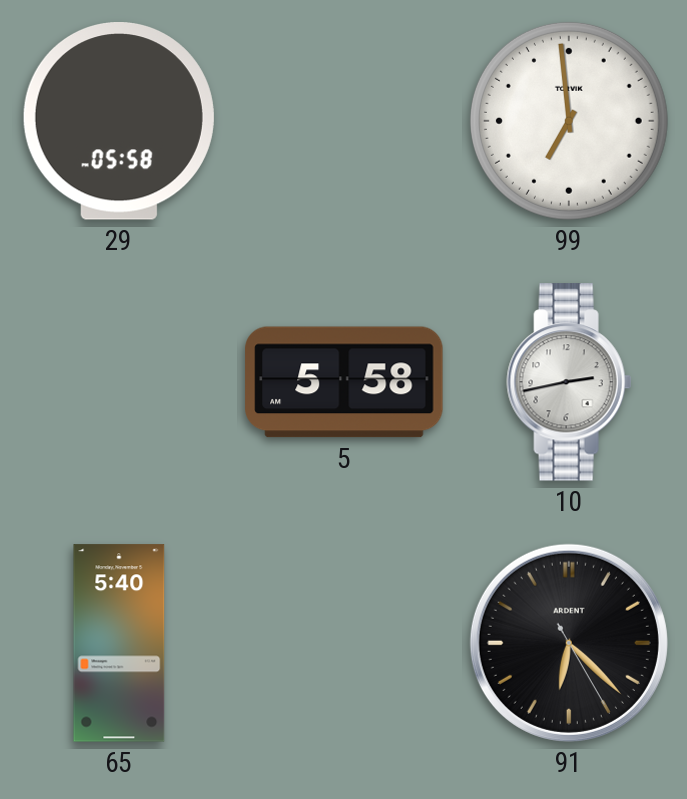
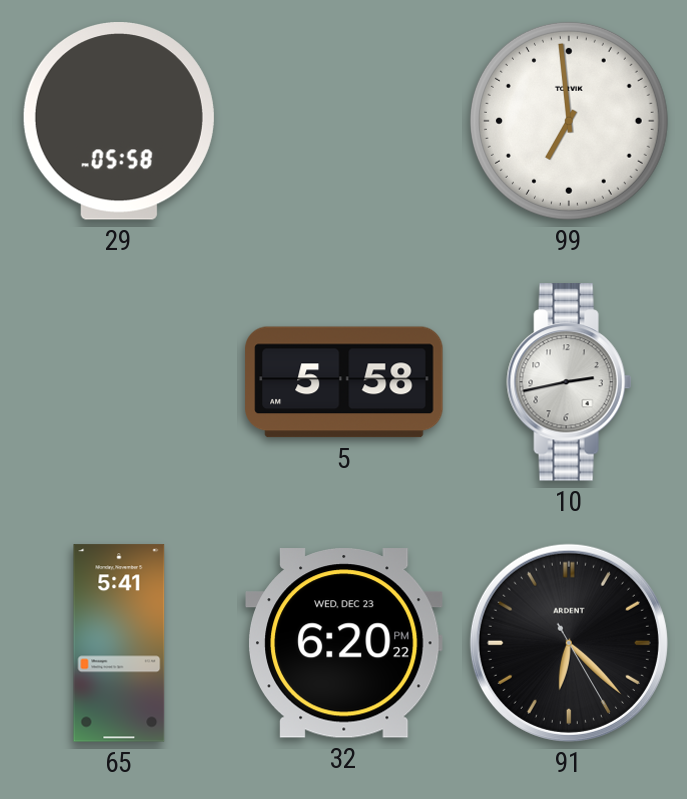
65: 5:40 -> 5:41 (119, 643)
32: none -> 6:20 (345, 643)
